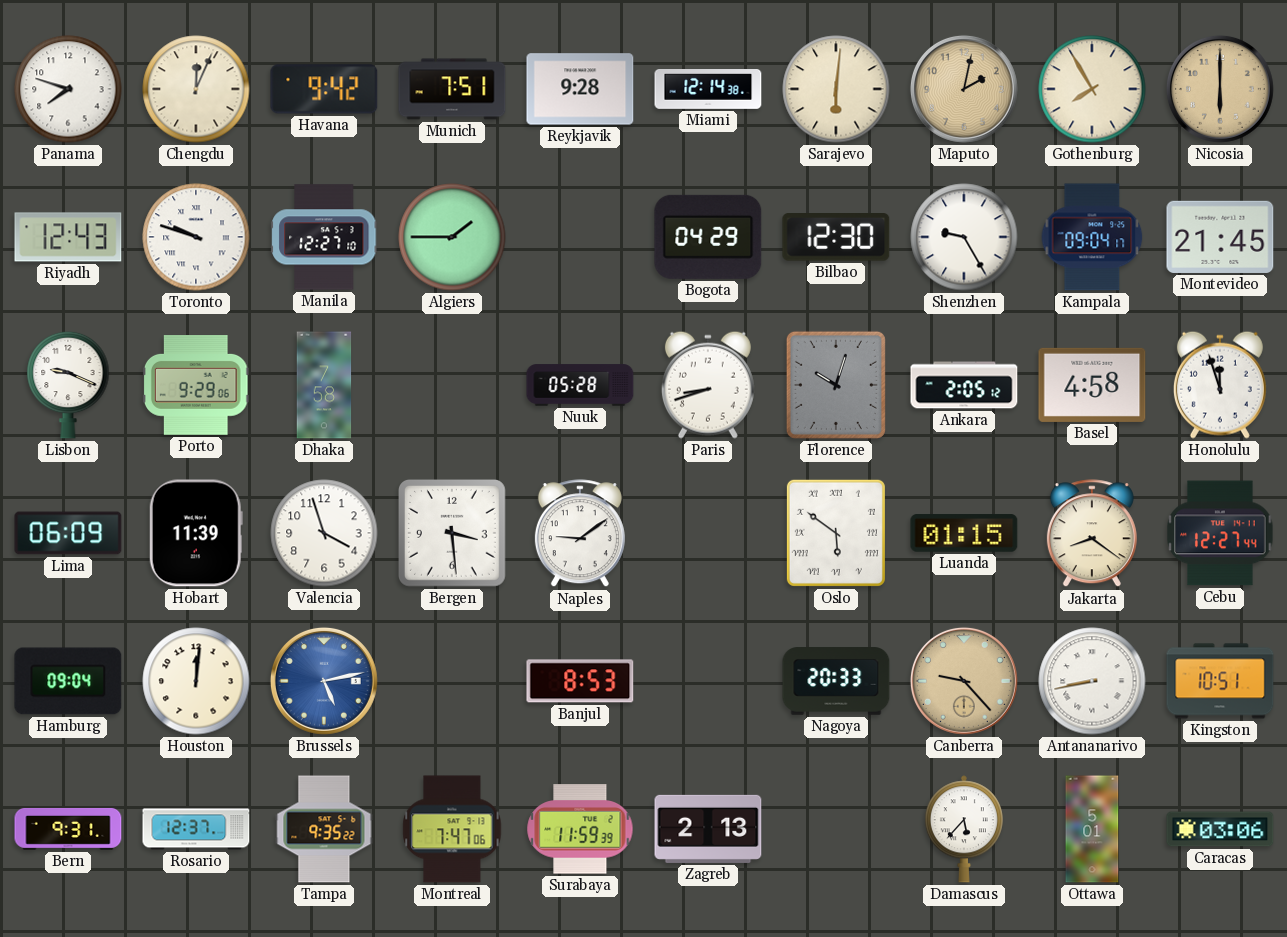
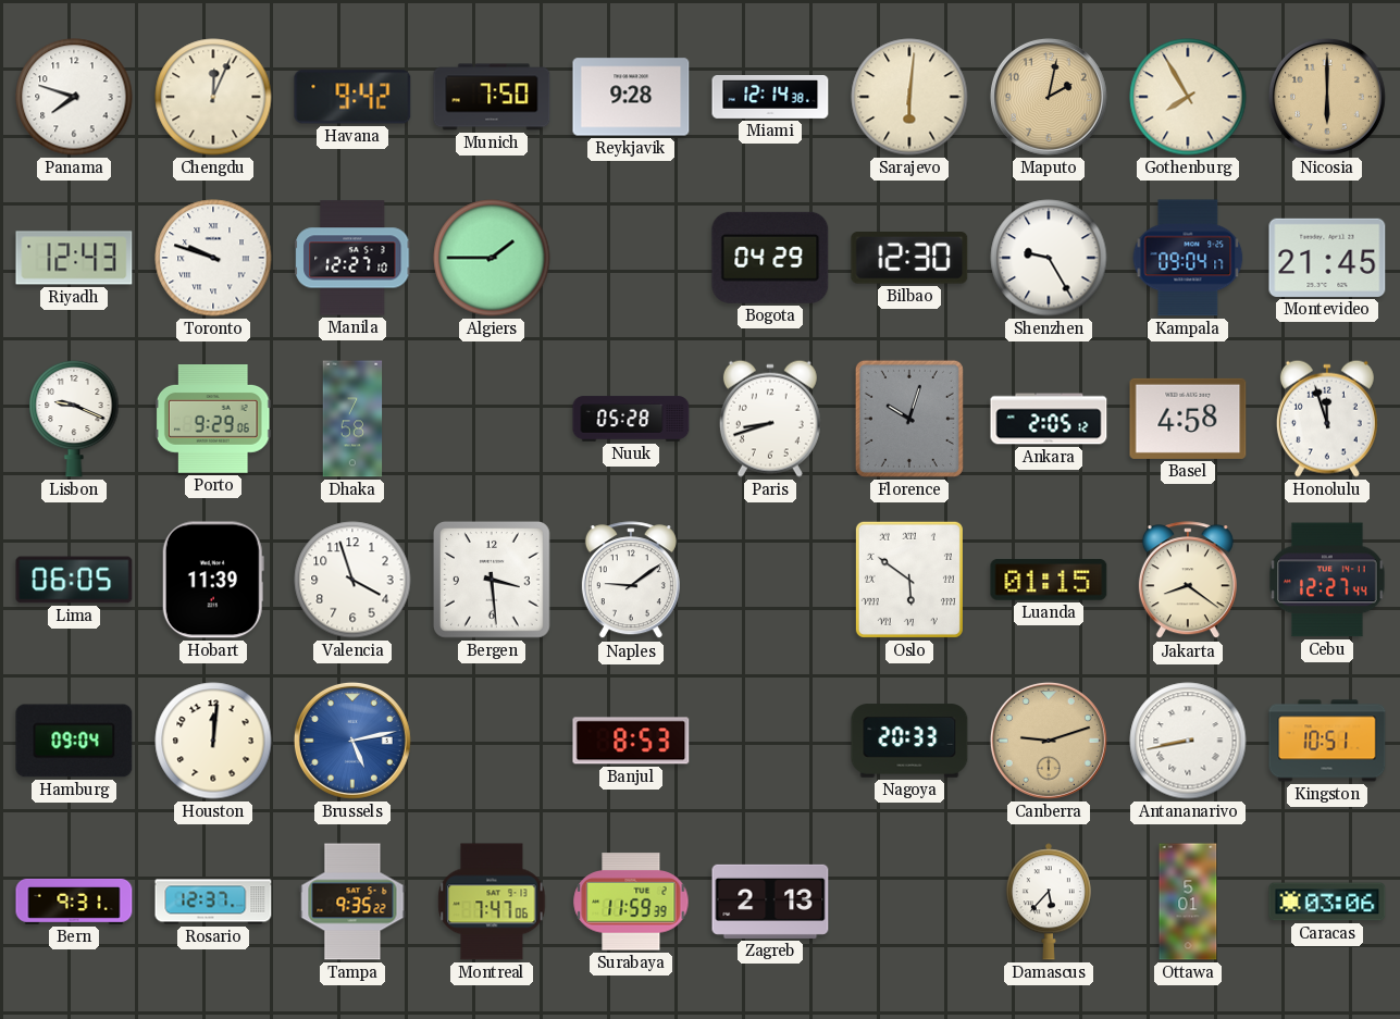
Munich: 7:51 -> 7:50 (492, 97)
Lima: 06:09 -> 06:05 (74, 580)
Canberra: 9:23 -> 9:12 (1049, 741)
